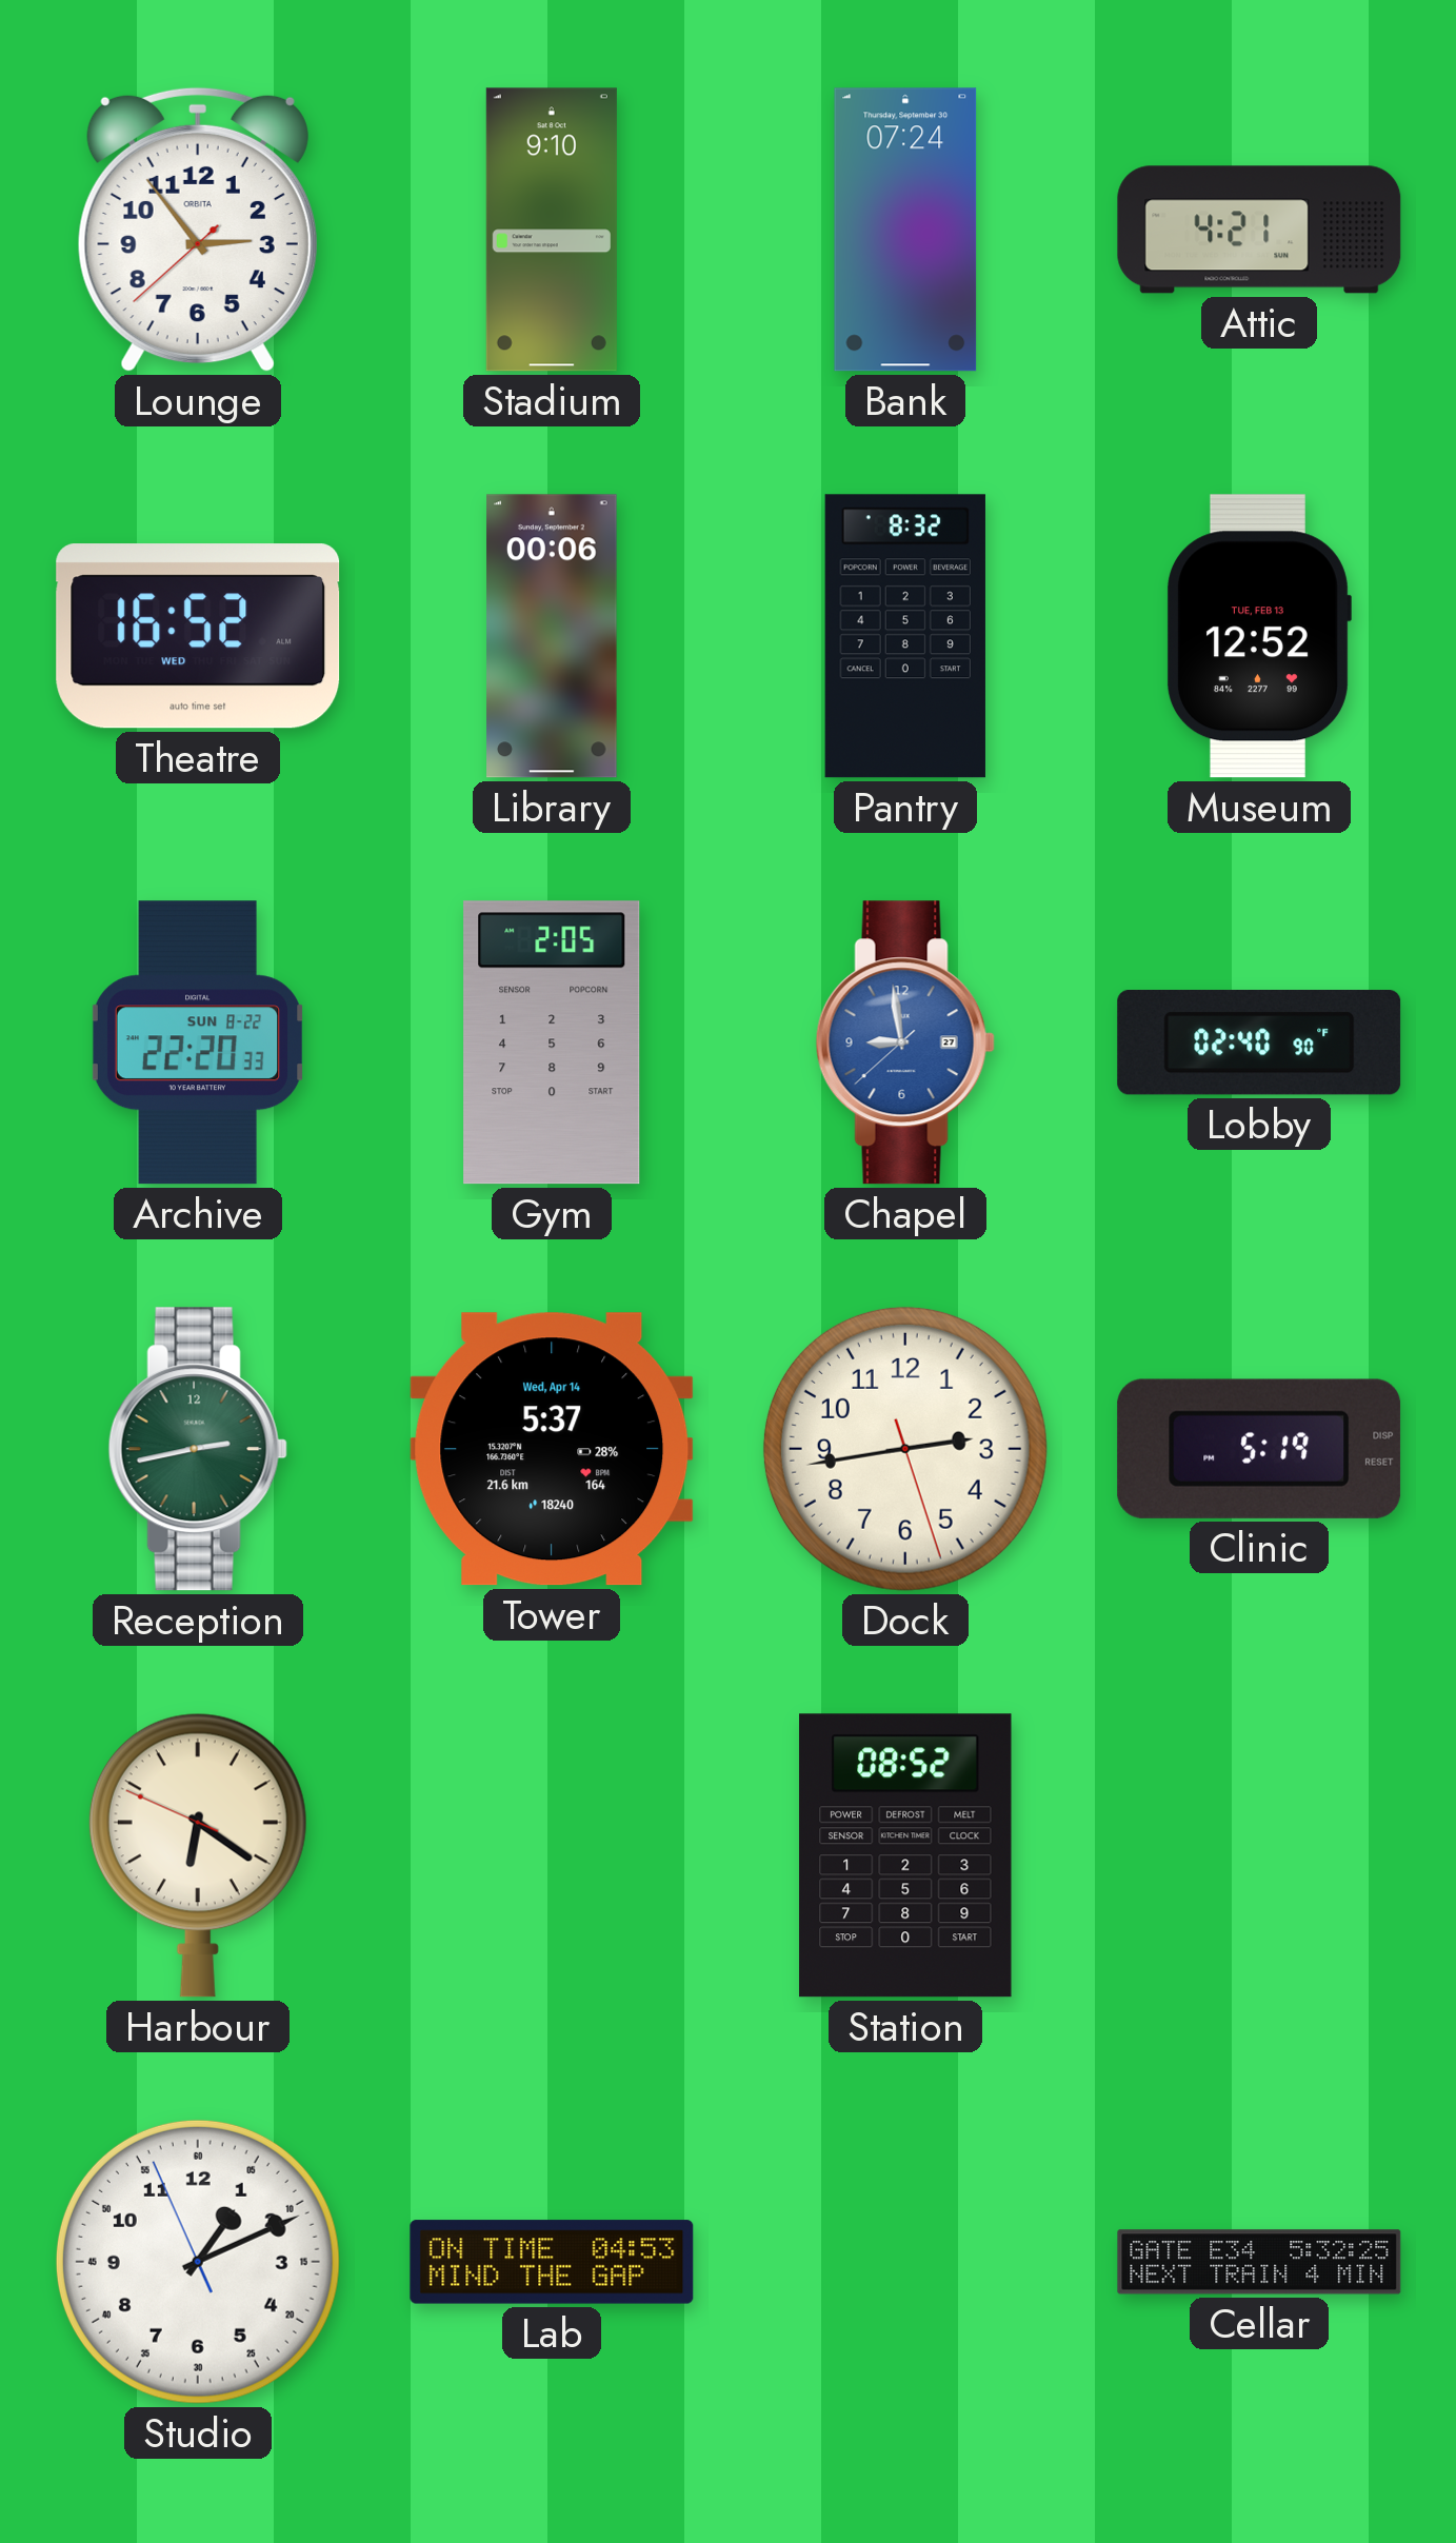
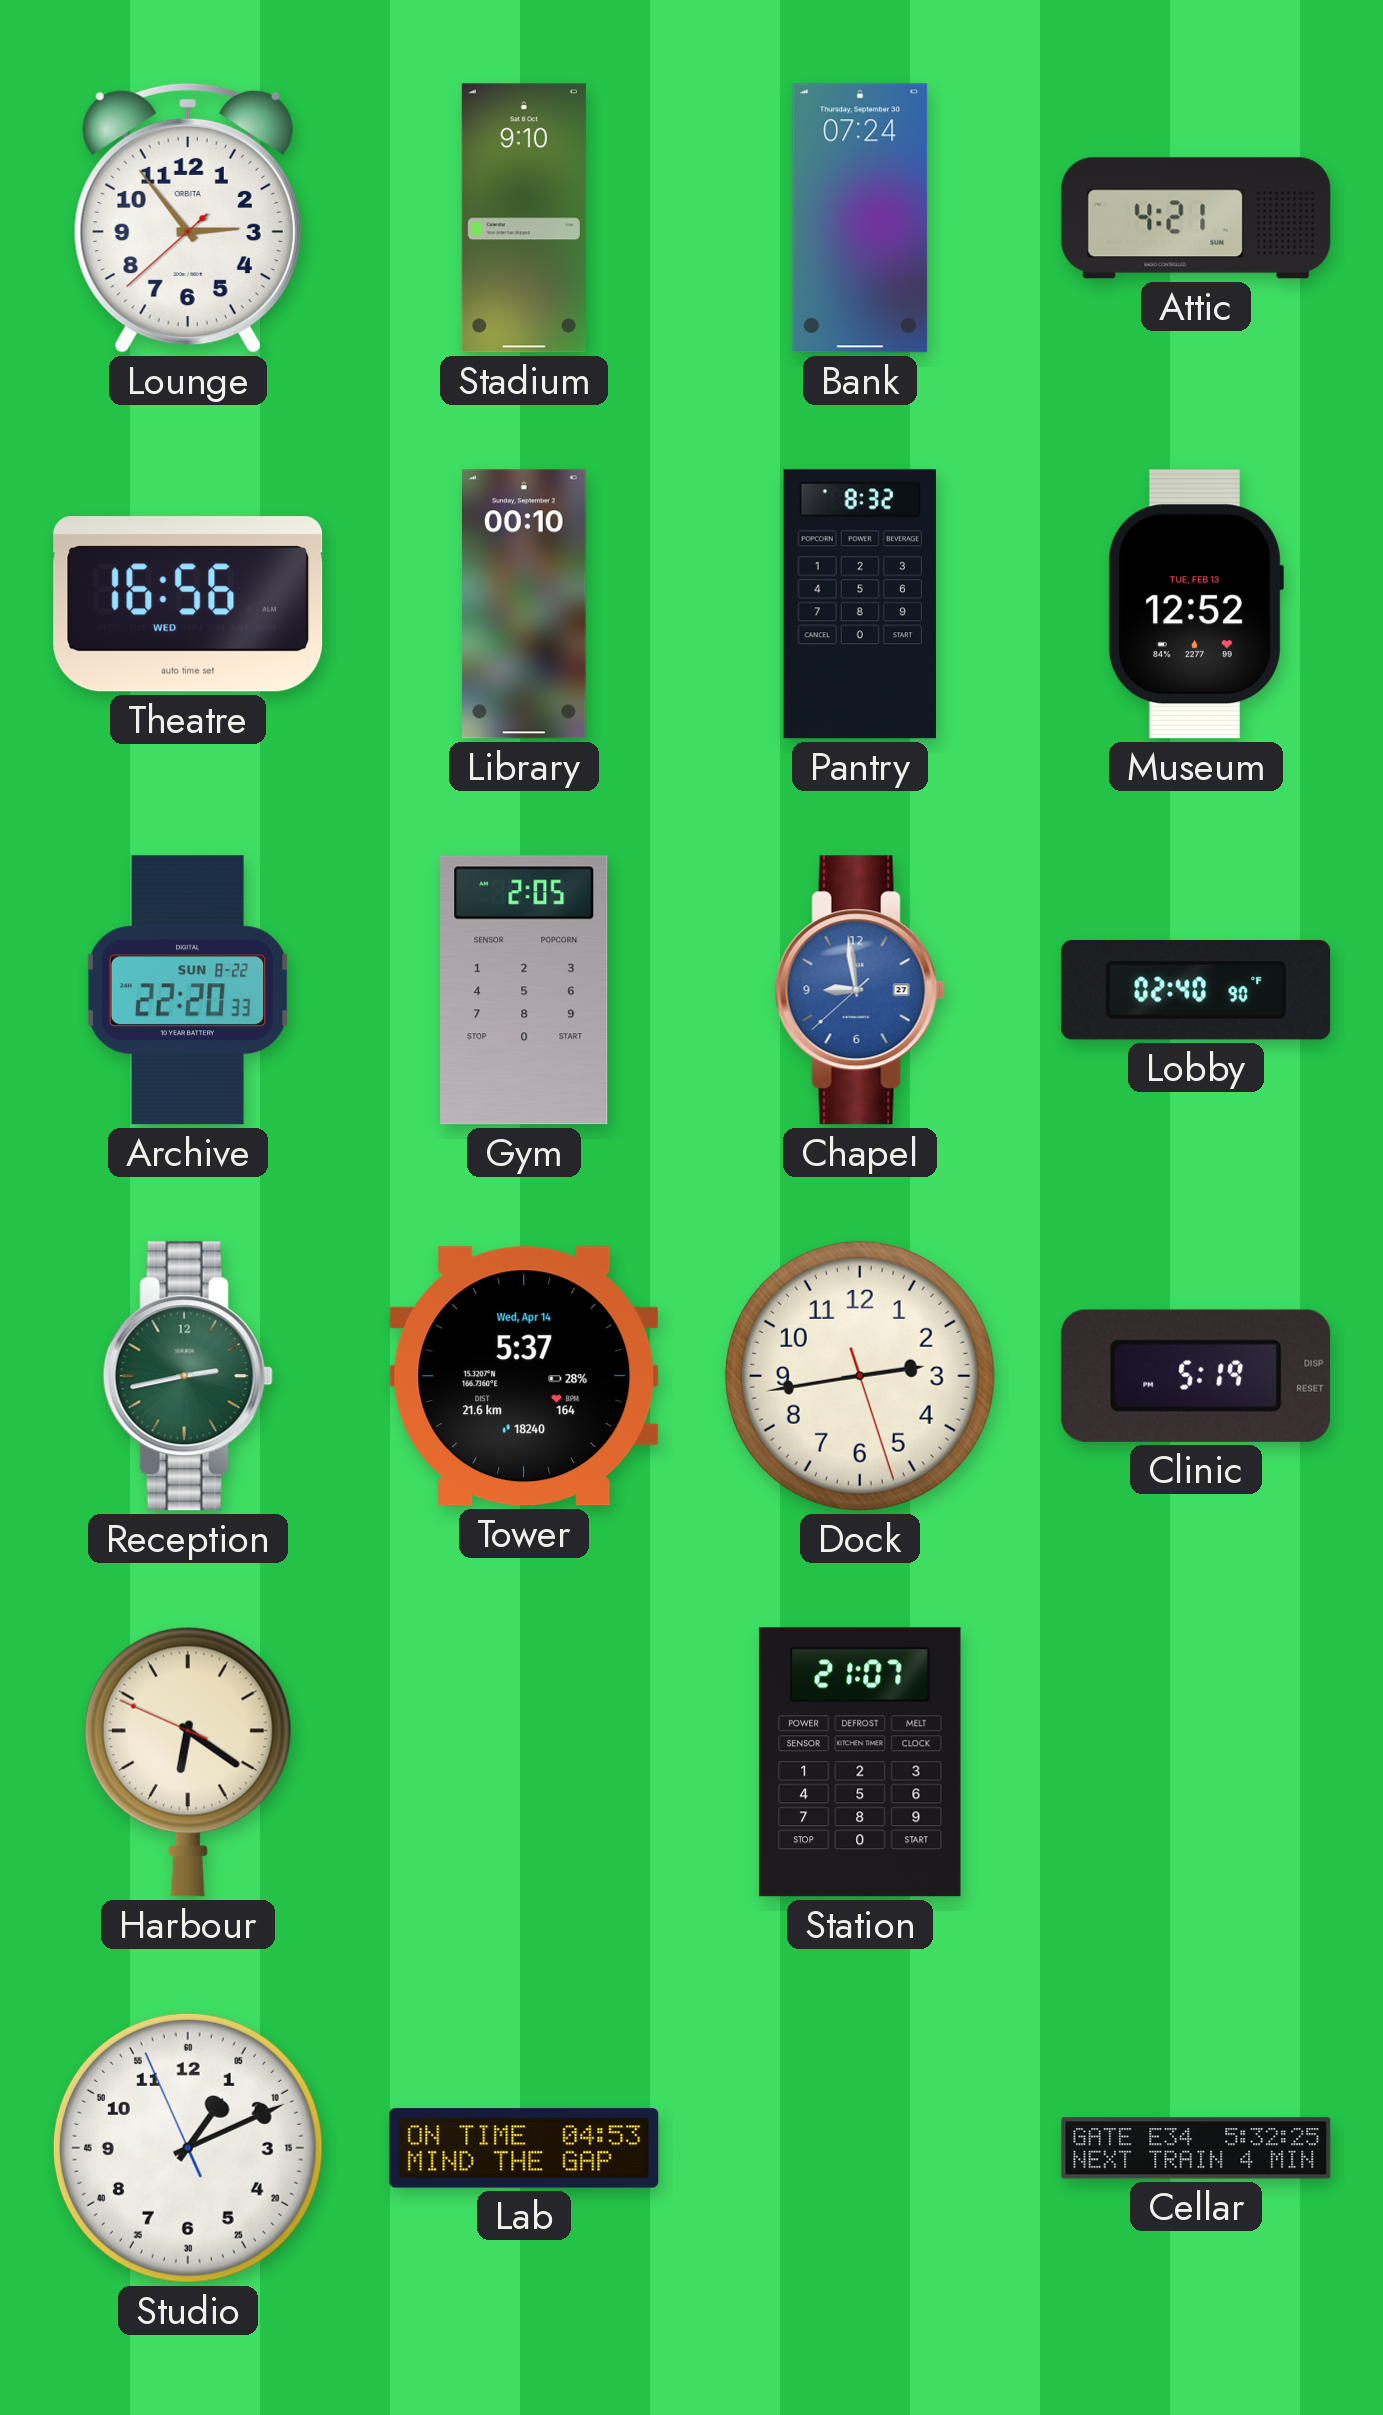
Theatre: 16:52 -> 16:56 (188, 604)
Library: 00:06 -> 00:10 (524, 604)
Station: 08:52 -> 21:07 (860, 1762)
